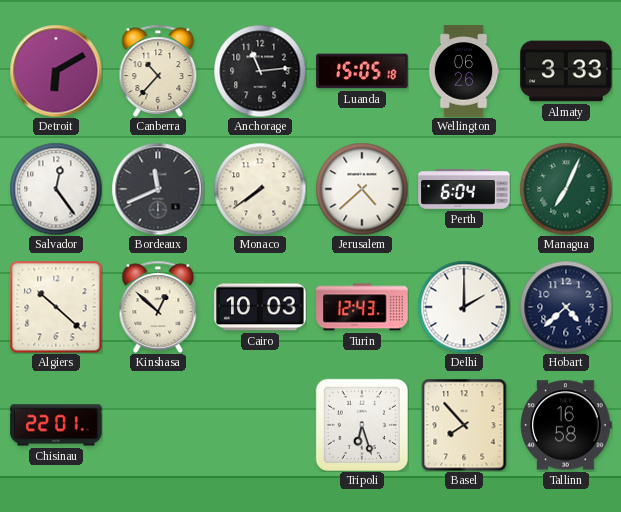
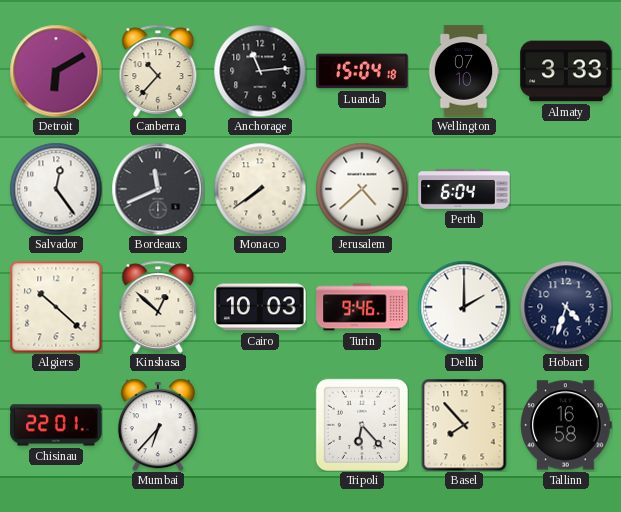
Luanda: 15:05 -> 15:04 (362, 71)
Wellington: 06:26 -> 07:10 (464, 71)
Managua: 7:04 -> none (566, 189)
Turin: 12:43 -> 9:46 (362, 307)
Hobart: 4:38 -> 4:33 (566, 307)
Mumbai: none -> 6:37 (158, 425)
Tripoli: 6:27 -> 6:23 (361, 424)
